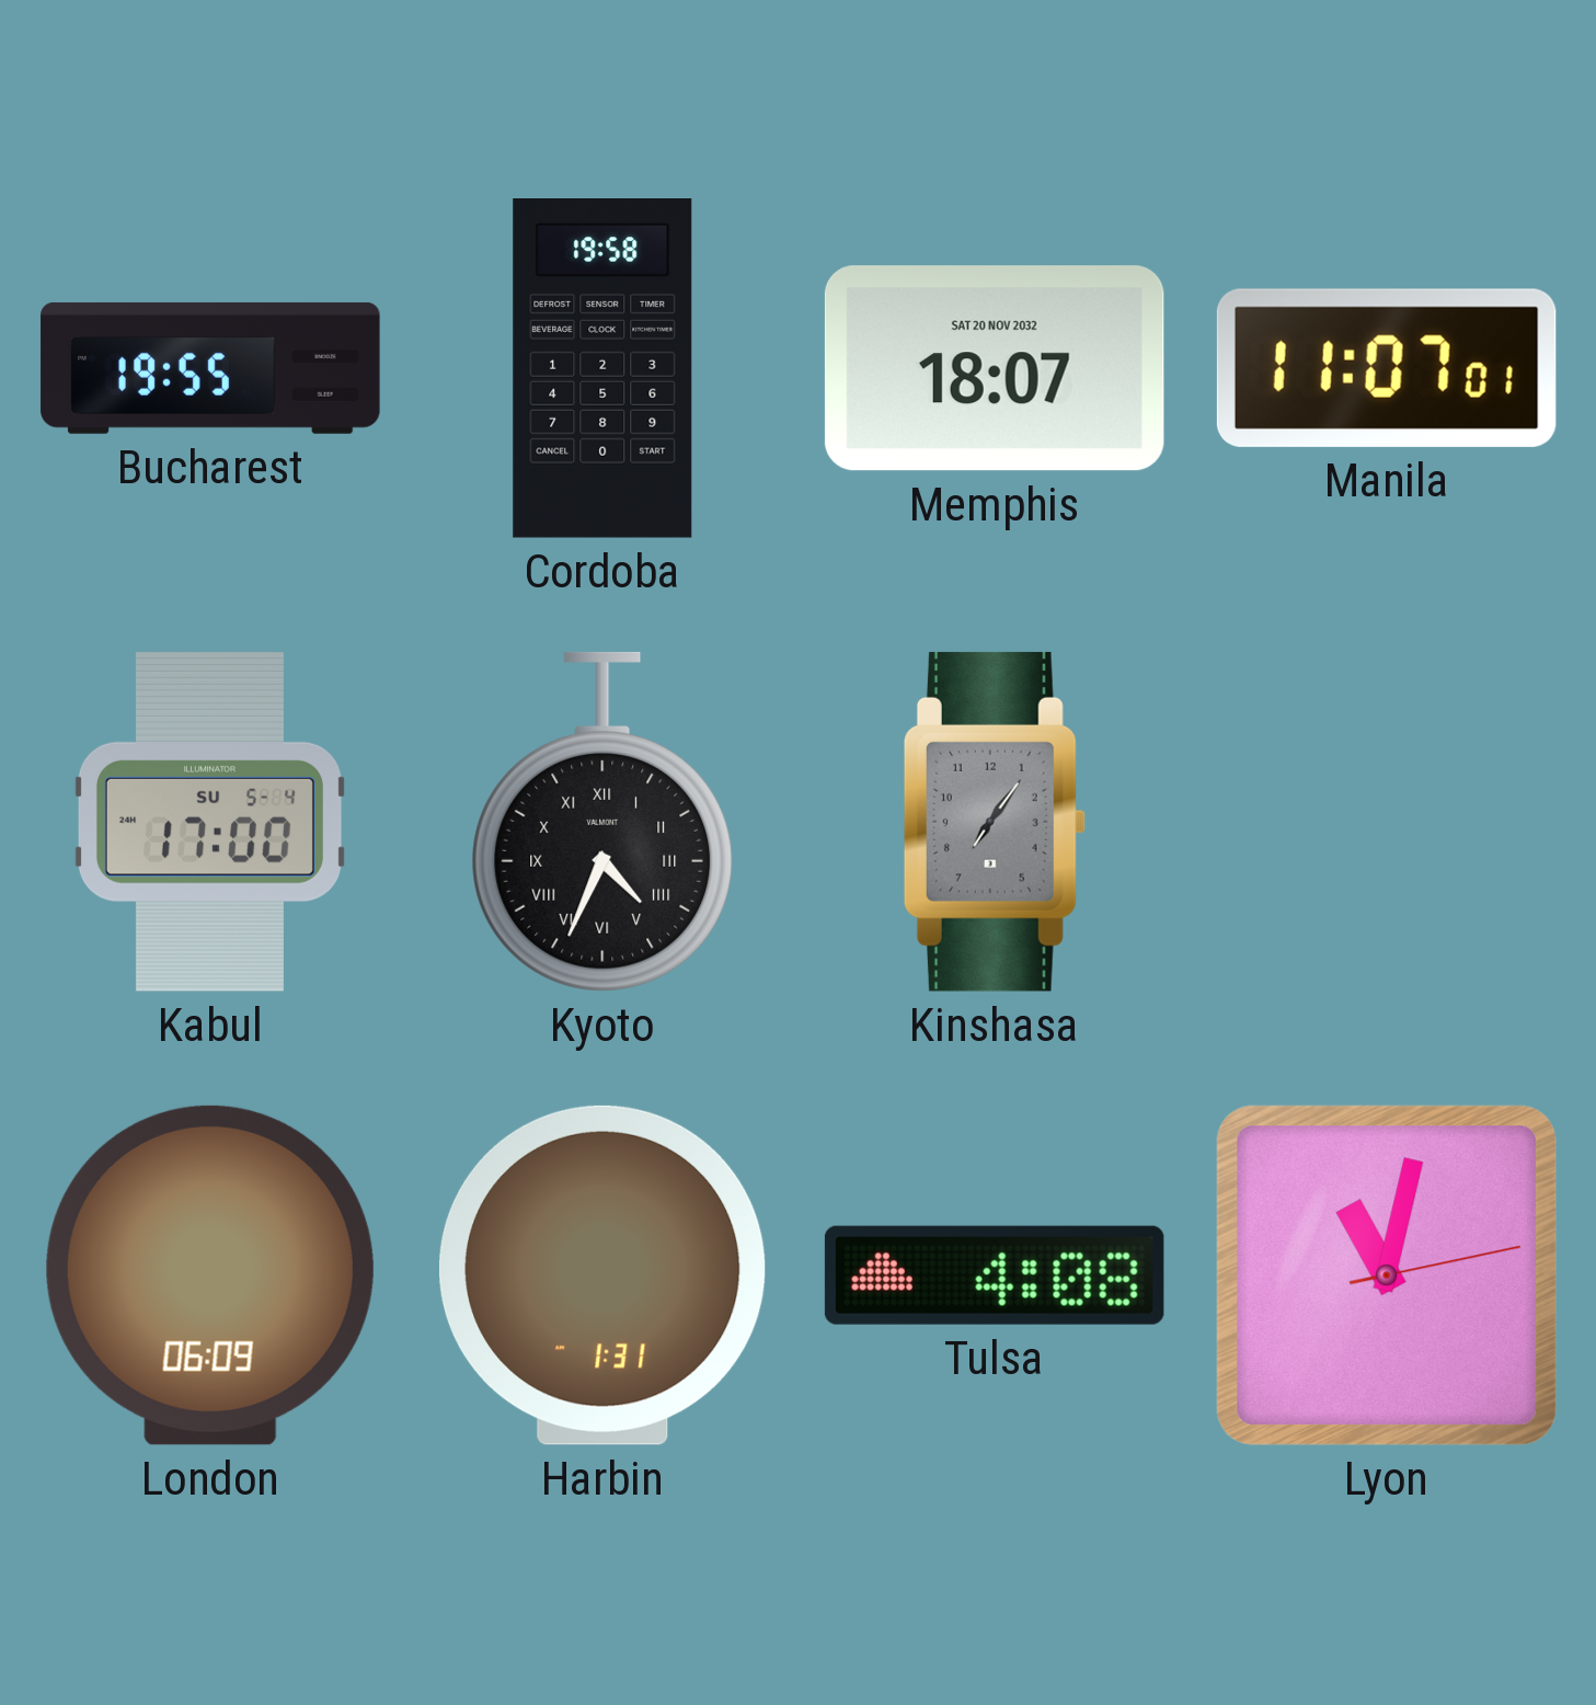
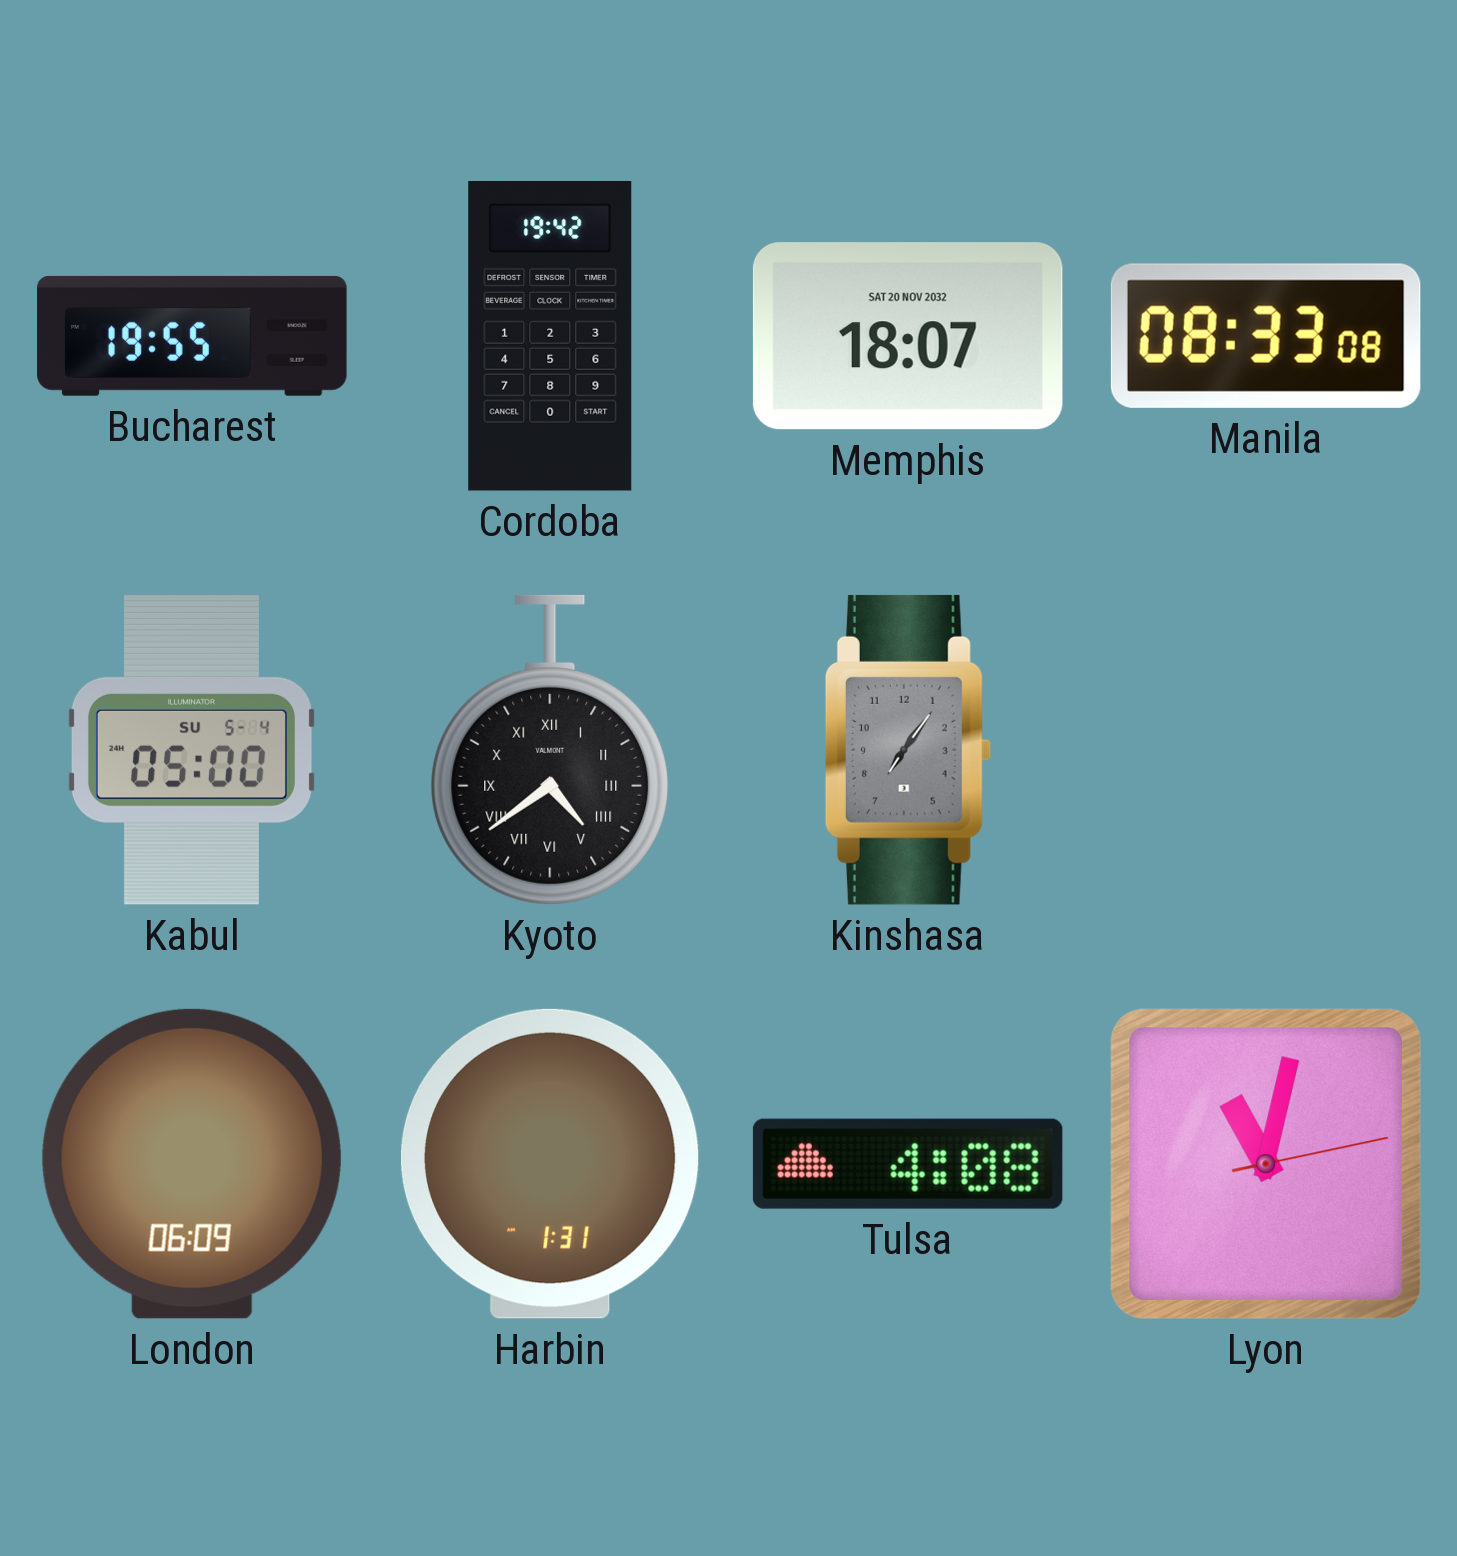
Cordoba: 19:58 -> 19:42 (550, 337)
Manila: 11:07 -> 08:33 (1266, 336)
Kabul: 17:00 -> 05:00 (191, 750)
Kyoto: 4:34 -> 4:39 (550, 750)
